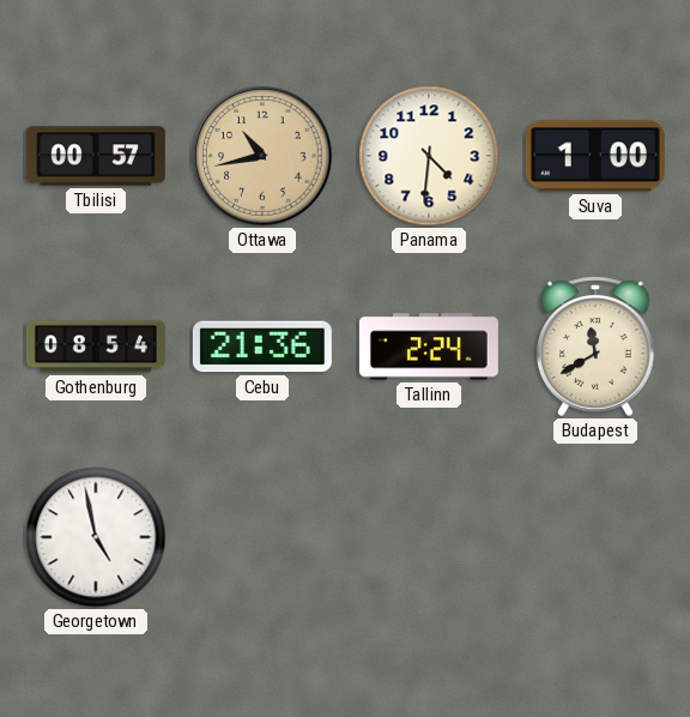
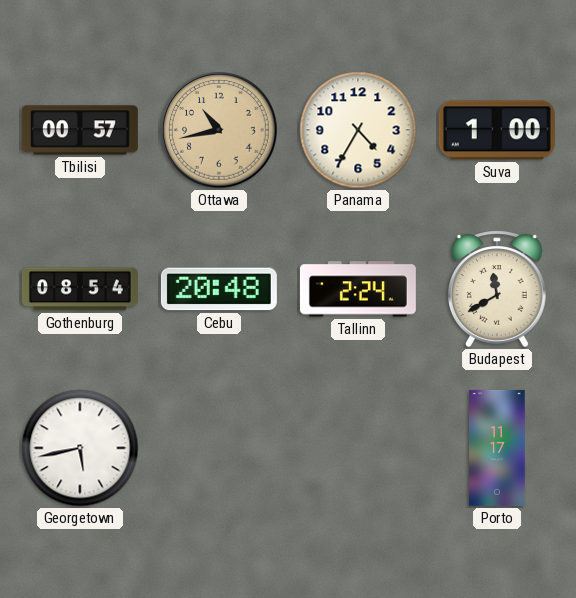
Panama: 4:31 -> 4:35 (358, 130)
Cebu: 21:36 -> 20:48 (219, 289)
Georgetown: 4:58 -> 5:43 (80, 448)
Porto: none -> 11:17 (497, 448)
